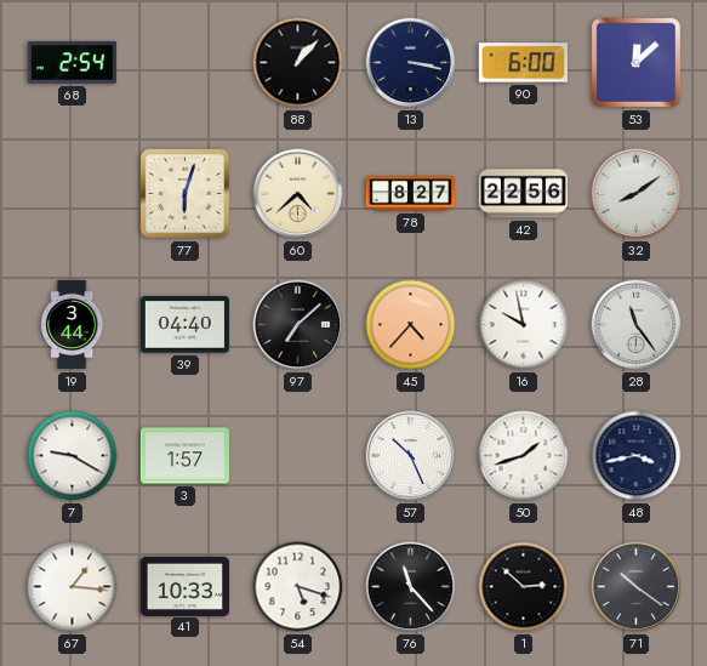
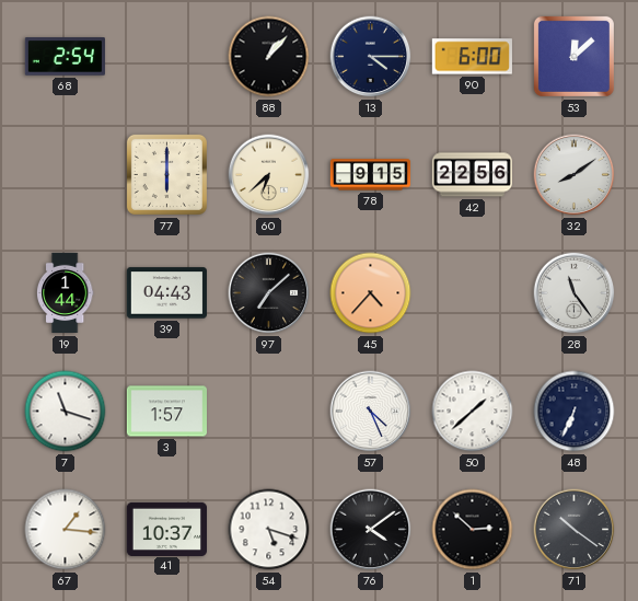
13: 3:17 -> 4:15 (371, 57)
77: 6:03 -> 6:00 (166, 174)
60: 4:38 -> 6:38 (269, 175)
78: 8:27 -> 9:15 (370, 175)
19: 3:44 -> 1:44 (65, 293)
39: 04:40 -> 04:43 (166, 293)
16: 9:58 -> none (524, 325)
7: 9:20 -> 11:18 (66, 412)
57: 10:26 -> 4:26 (371, 412)
50: 1:42 -> 1:38 (473, 412)
48: 3:43 -> 6:34 (575, 412)
41: 10:33 -> 10:37 (166, 529)
76: 11:23 -> 4:09 (371, 530)
